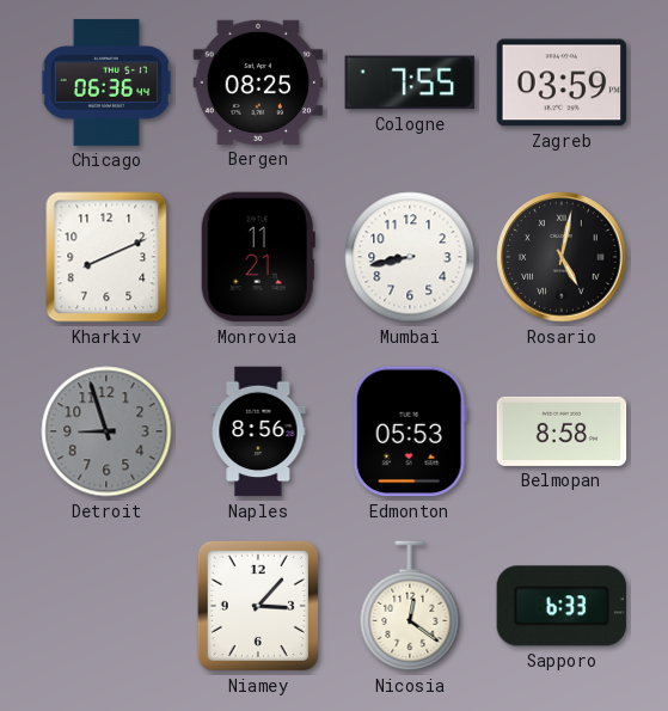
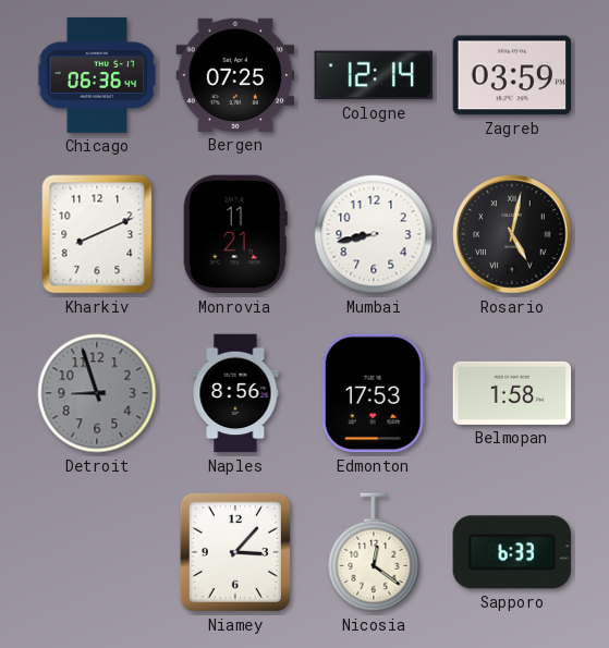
Bergen: 08:25 -> 07:25 (235, 75)
Cologne: 7:55 -> 12:14 (374, 75)
Edmonton: 05:53 -> 17:53 (374, 393)
Belmopan: 8:58 -> 1:58 (512, 393)
